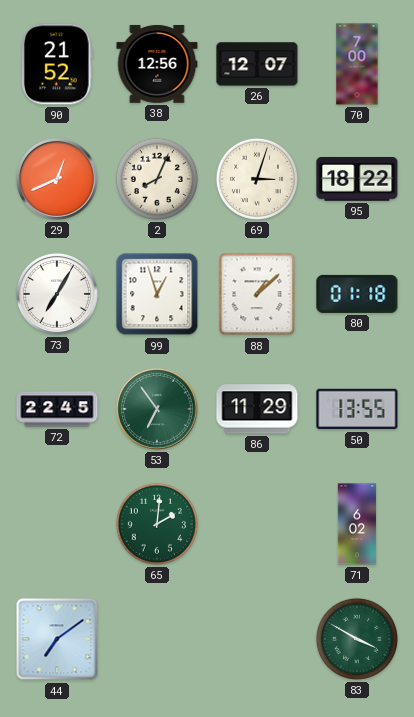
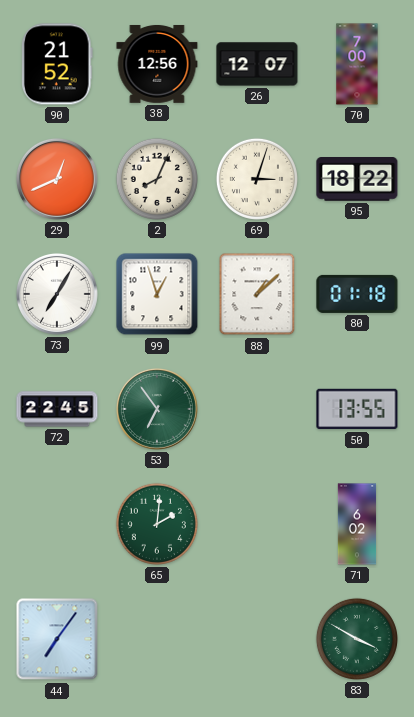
86: 11:29 -> none (257, 409)
44: 7:09 -> 7:06 (57, 639)
